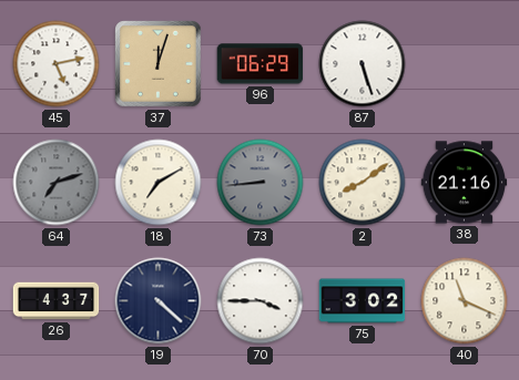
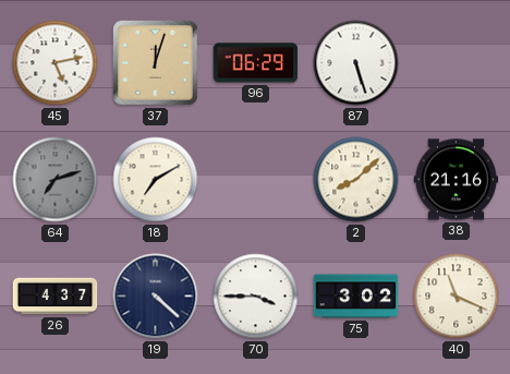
73: 8:44 -> none (261, 183)
2: 8:09 -> 8:08 (356, 180)
